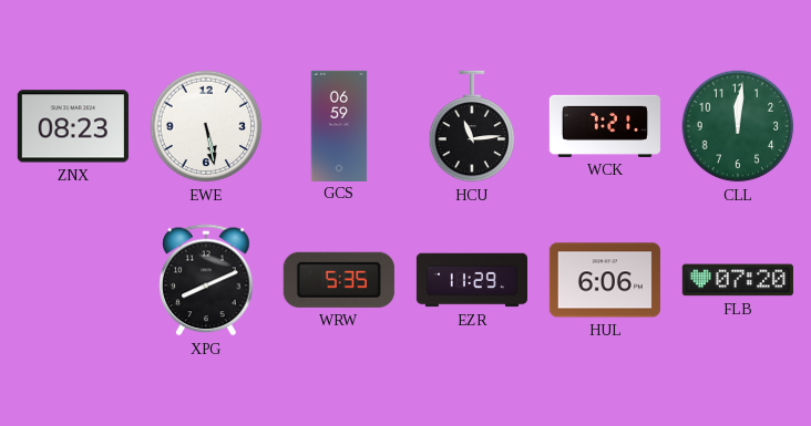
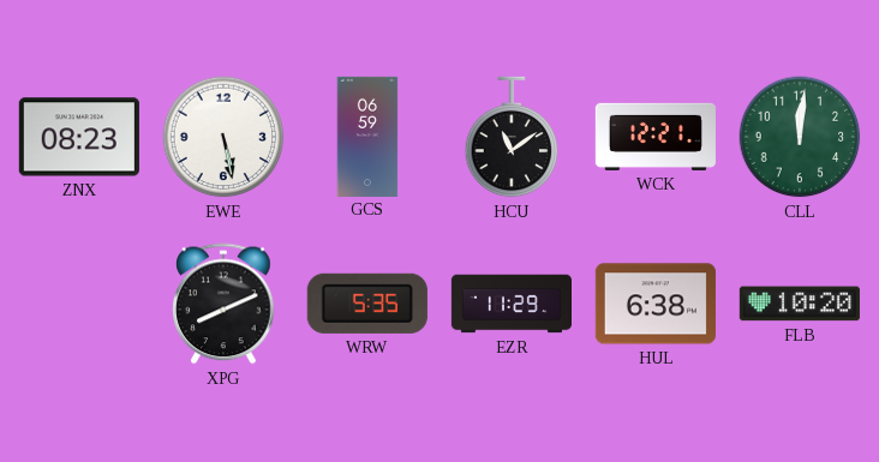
HCU: 11:14 -> 11:09 (512, 137)
WCK: 7:21 -> 12:21 (656, 137)
HUL: 6:06 -> 6:38 (656, 304)
FLB: 07:20 -> 10:20 (800, 304)
